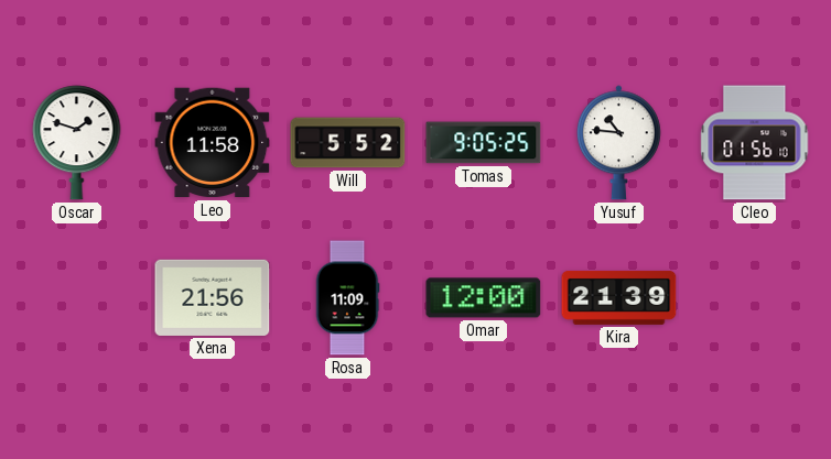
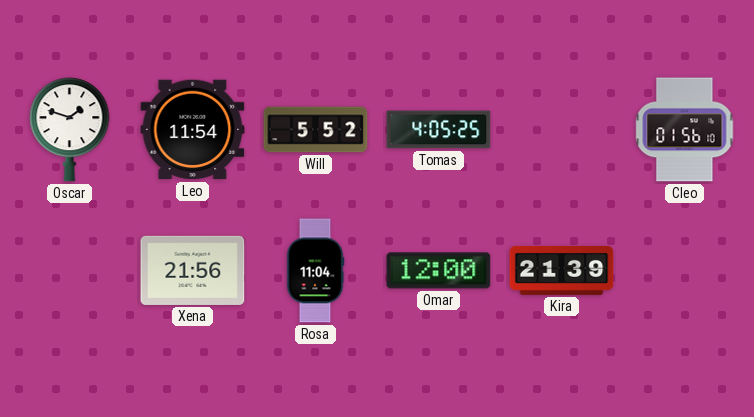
Leo: 11:58 -> 11:54 (193, 130)
Tomas: 9:05 -> 4:05 (439, 130)
Yusuf: 10:46 -> none (618, 143)
Rosa: 11:09 -> 11:04 (315, 271)
